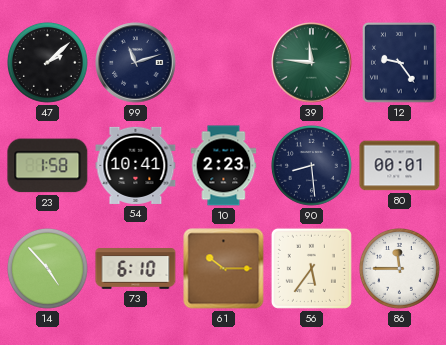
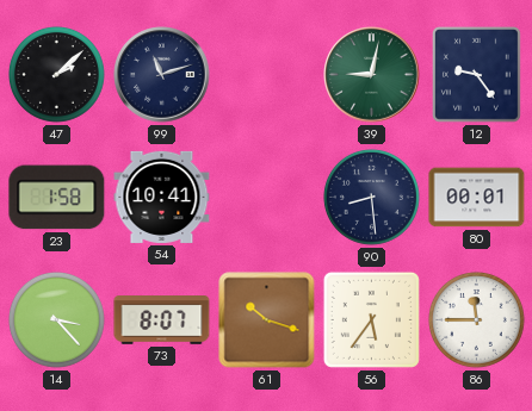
39: 11:46 -> 9:02 (372, 75)
10: 2:23 -> none (224, 166)
14: 4:53 -> 3:23 (57, 320)
73: 6:10 -> 8:07 (162, 320)
61: 10:15 -> 10:18 (267, 320)
